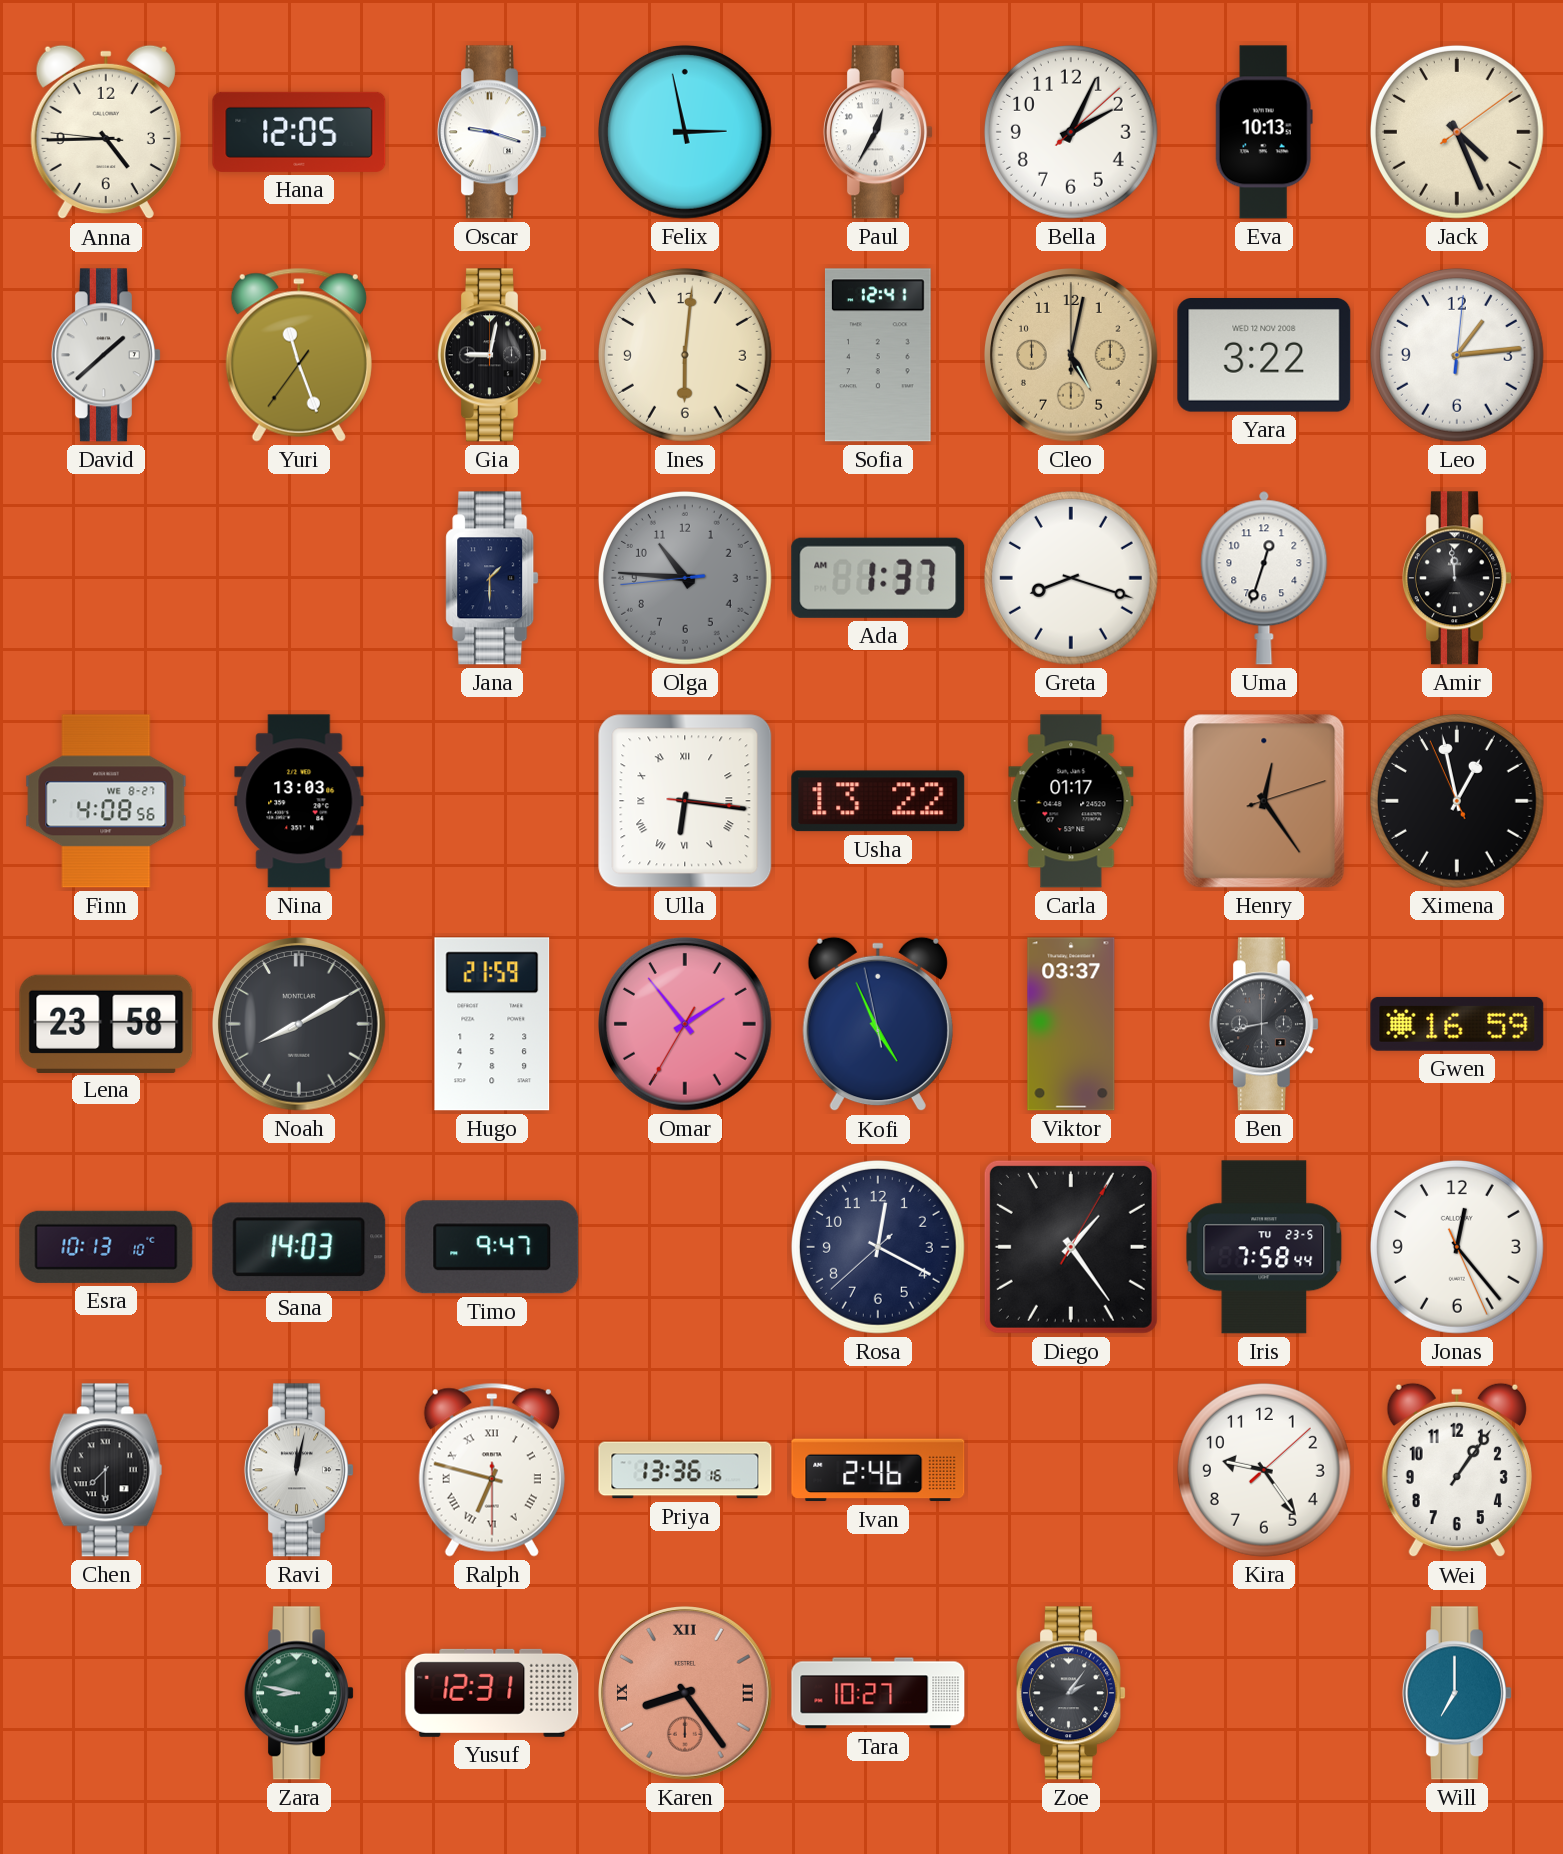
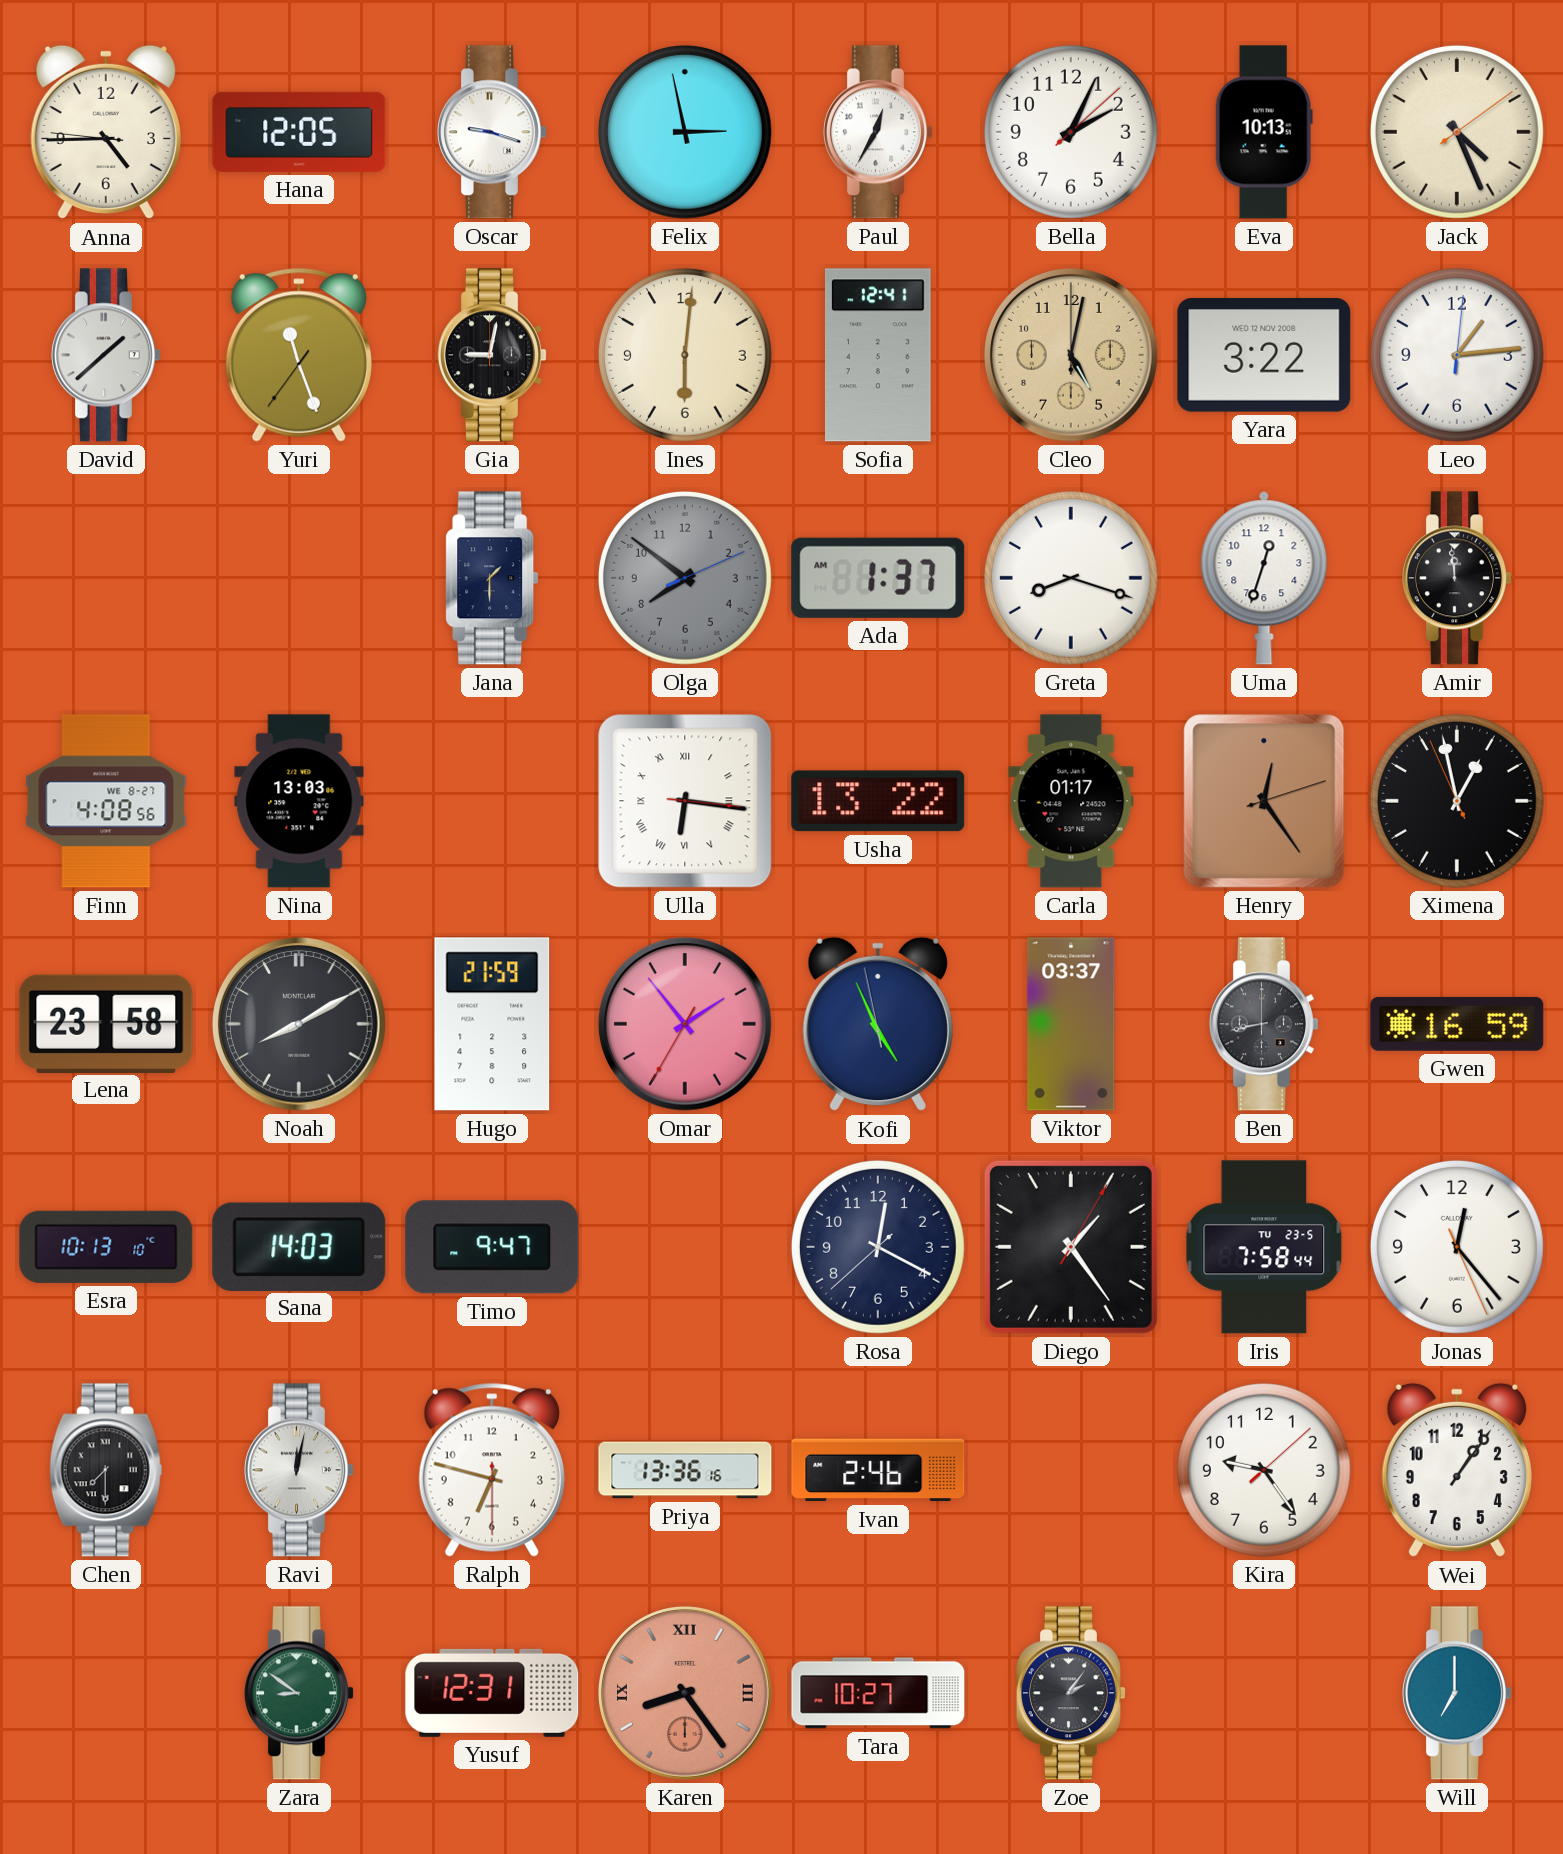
Olga: 10:45 -> 7:51 (685, 578)
Ralph numerals: Roman -> Arabic (492, 1470)
Zara: 8:47 -> 8:51 (299, 1693)
